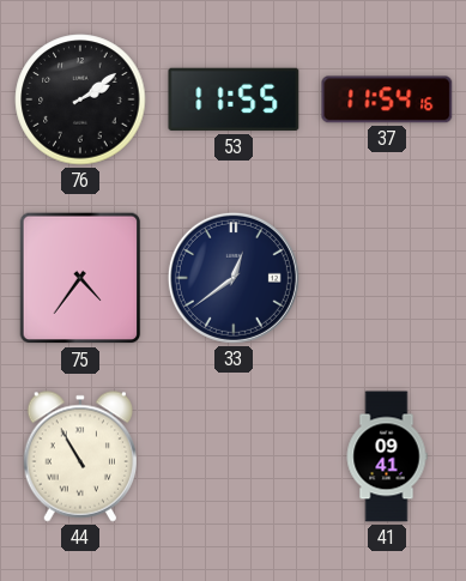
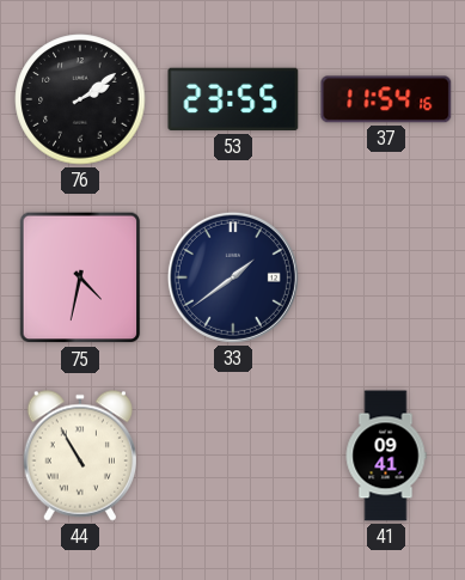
53: 11:55 -> 23:55 (233, 99)
75: 4:36 -> 4:32 (80, 277)
33: 12:39 -> 1:39 (233, 277)
